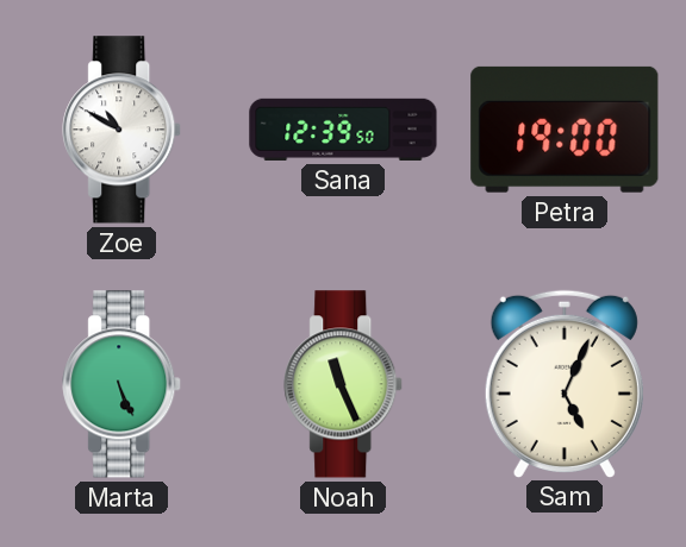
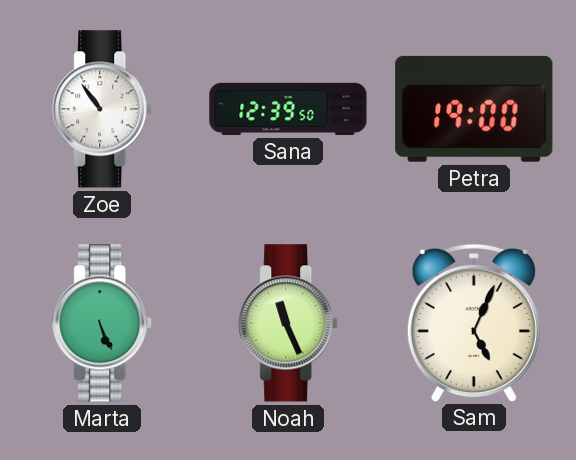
Zoe: 10:50 -> 10:54 (103, 109)
